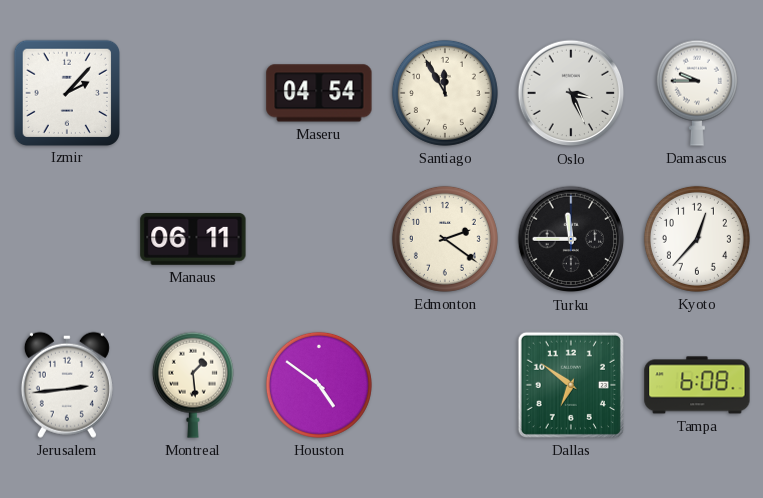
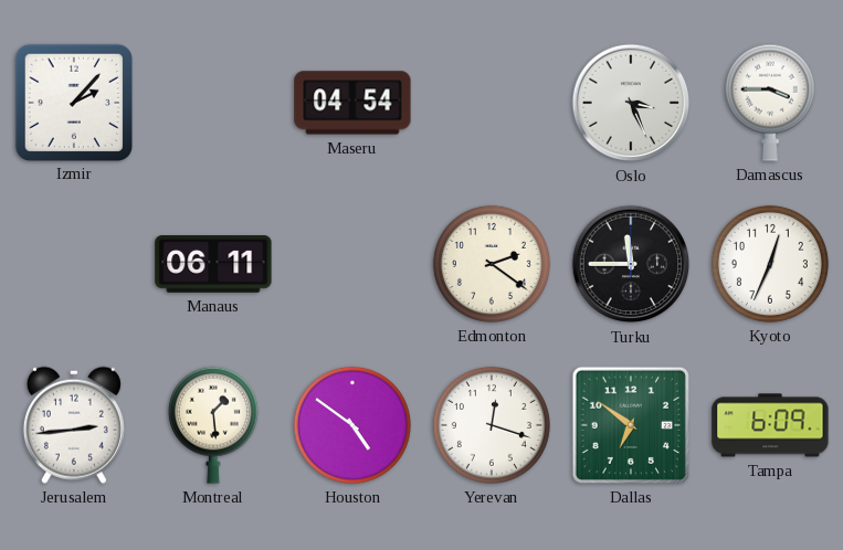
Santiago: 11:55 -> none (445, 93)
Damascus: 9:45 -> 3:45 (770, 103)
Kyoto: 12:37 -> 12:34 (770, 264)
Yerevan: none -> 12:18 (492, 425)
Tampa: 6:08 -> 6:09 (770, 425)
